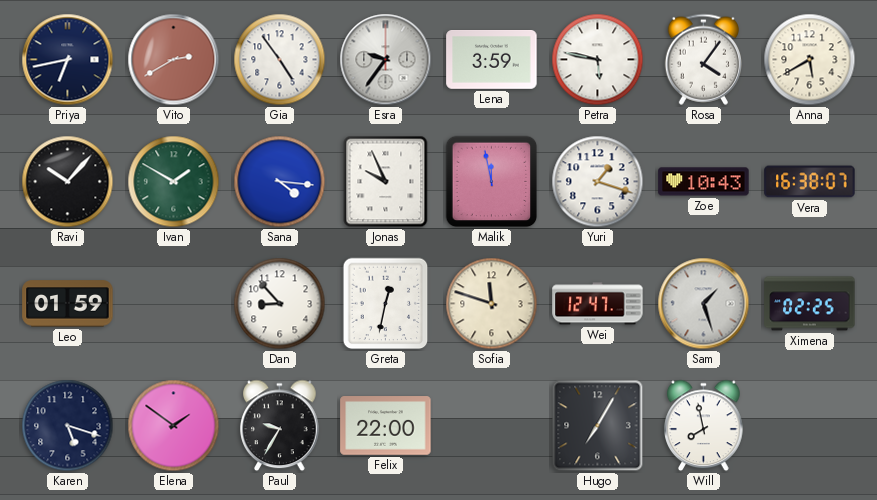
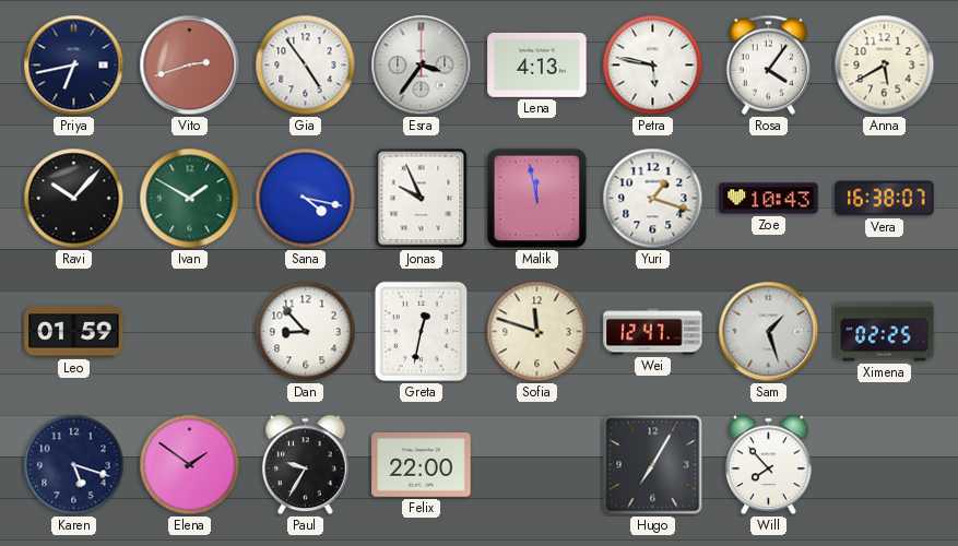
Vito: 2:40 -> 2:42 (190, 66)
Esra: 9:36 -> 3:36 (422, 66)
Lena: 3:59 -> 4:13 (537, 66)
Sana: 4:16 -> 4:17 (306, 199)
Will: 7:58 -> 7:53 (769, 465)
